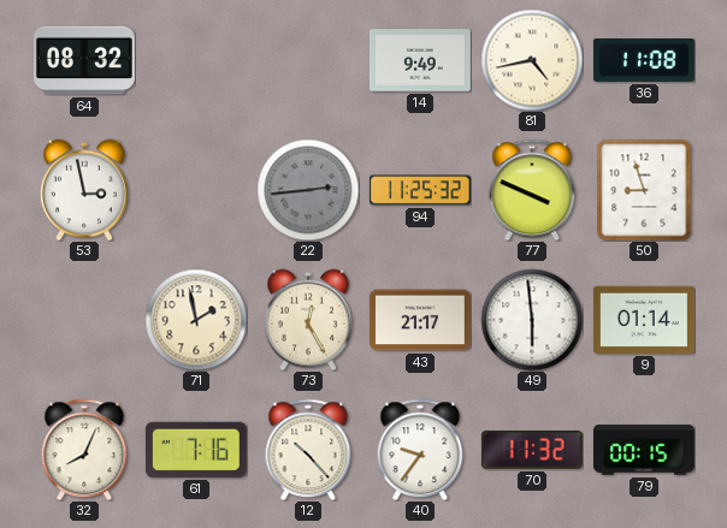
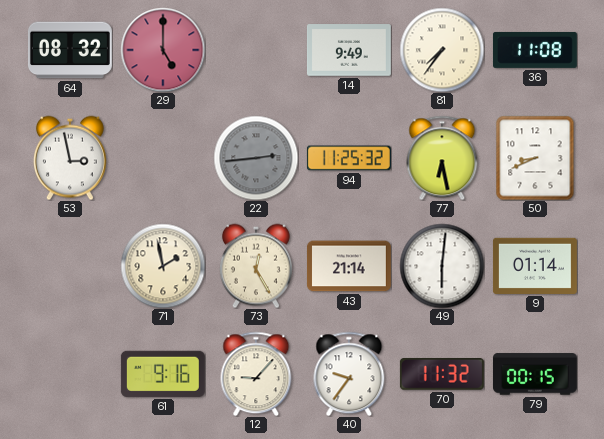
29: none -> 5:00 (163, 50)
81: 4:43 -> 7:36 (442, 50)
77: 3:49 -> 6:28 (442, 158)
50: 8:57 -> 8:41 (535, 158)
43: 21:17 -> 21:14 (349, 266)
49: 5:59 -> 6:01 (442, 266)
32: 8:04 -> none (84, 450)
61: 7:16 -> 9:16 (163, 374)
12: 10:23 -> 9:07 (256, 374)
